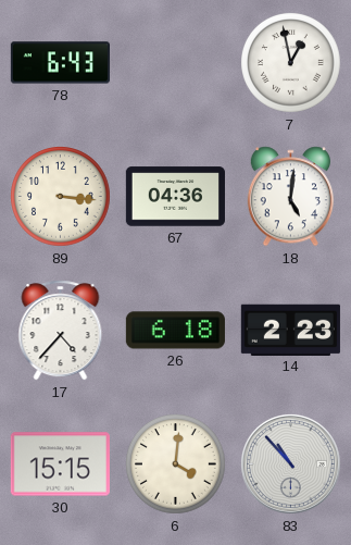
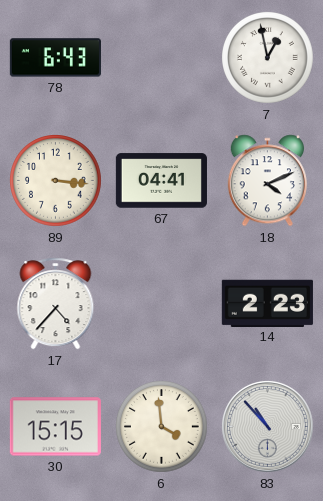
67: 04:36 -> 04:41 (161, 181)
18: 5:01 -> 4:11 (267, 181)
26: 6:18 -> none (175, 331)
6: 4:01 -> 3:59 (162, 427)
